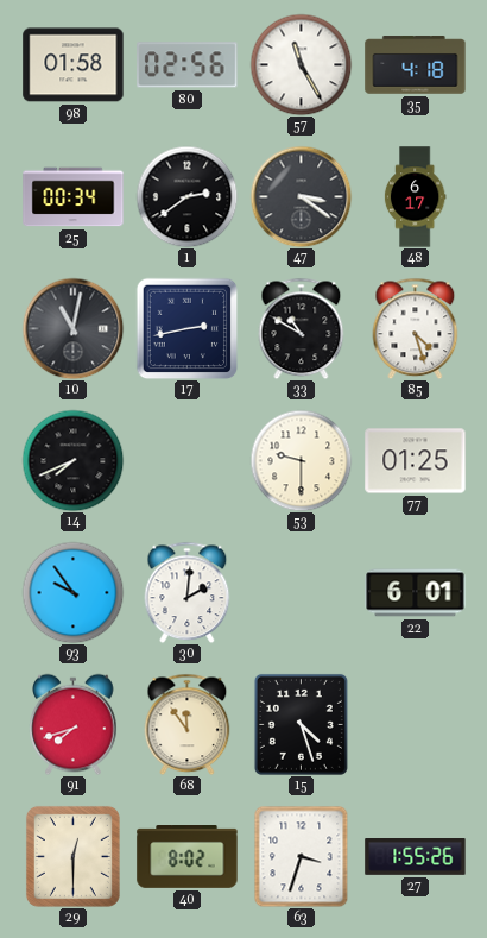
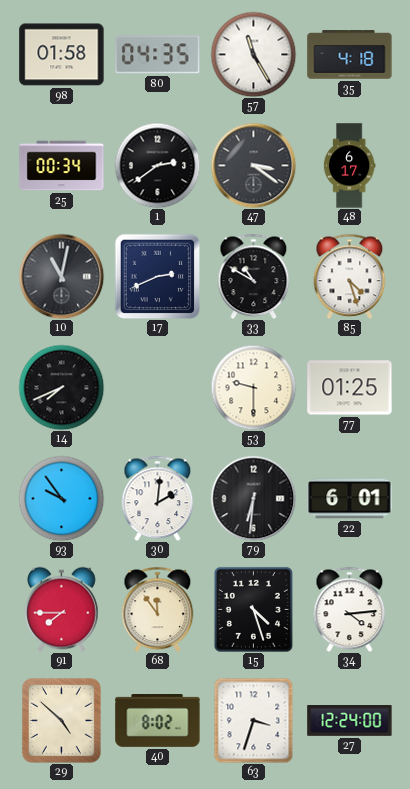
80: 02:56 -> 04:35 (158, 55)
17: 2:43 -> 2:41 (157, 276)
79: none -> 6:31 (253, 498)
91: 7:42 -> 7:45 (62, 609)
34: none -> 4:14 (350, 609)
29: 12:30 -> 4:52 (61, 720)
27: 1:55 -> 12:24 (350, 721)
